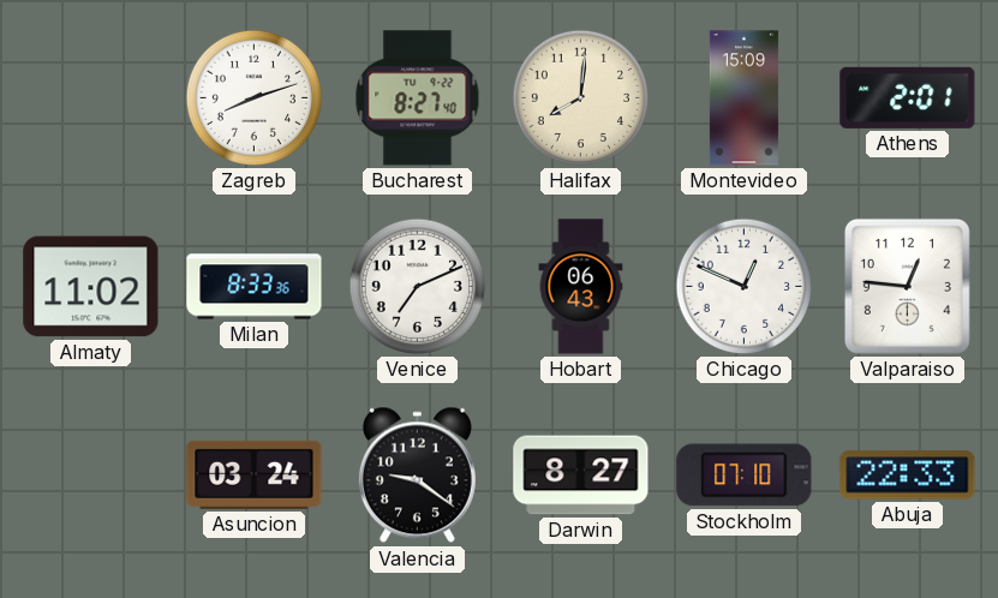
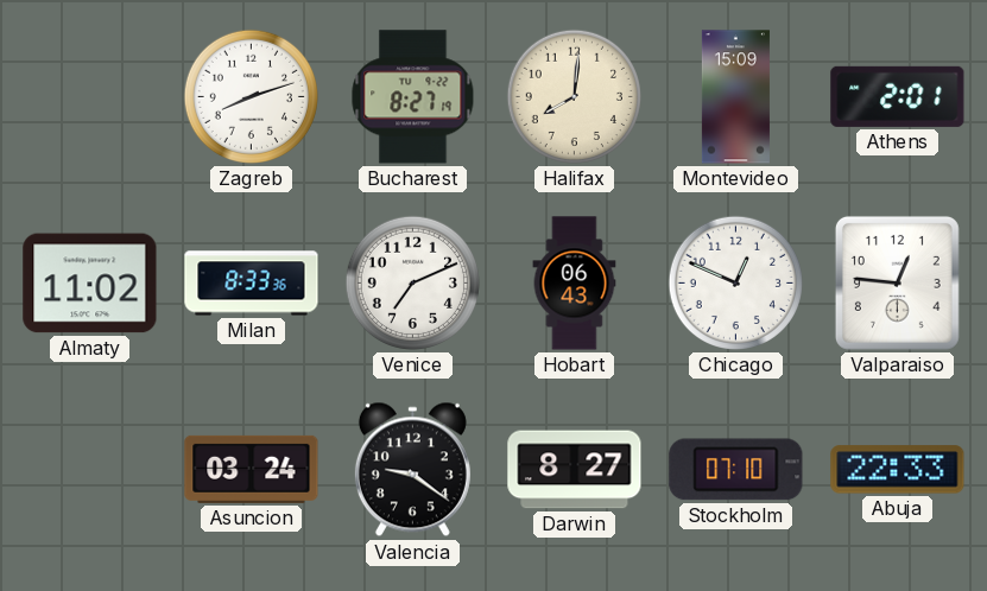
Bucharest: 8:27:40 -> 8:27:19 (413, 97)
